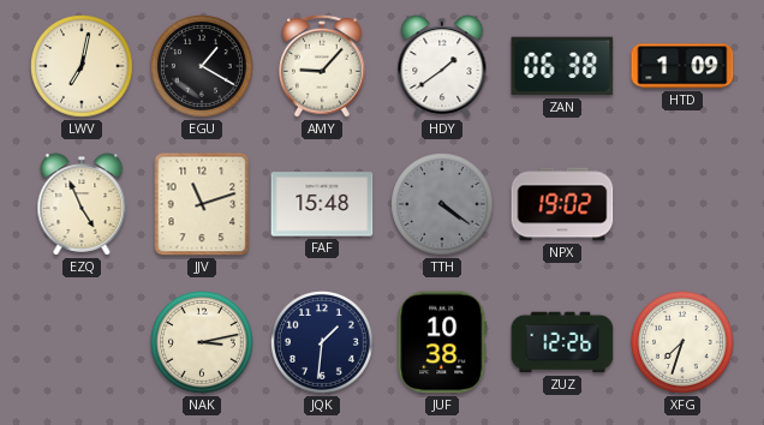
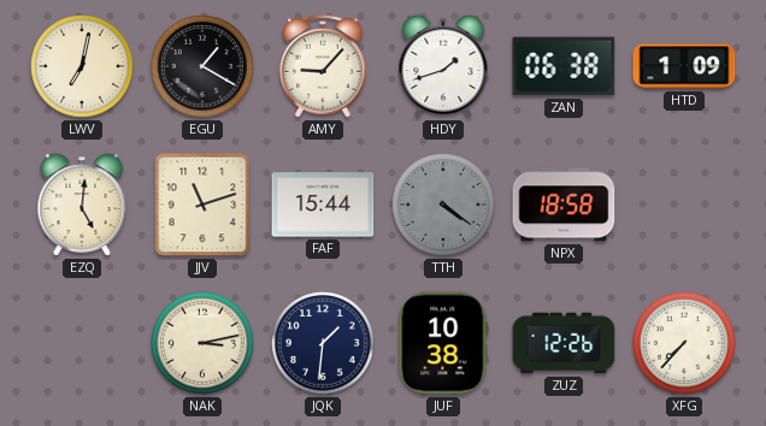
HDY: 1:39 -> 1:42 (443, 66)
EZQ: 4:56 -> 5:01 (82, 205)
FAF: 15:48 -> 15:44 (323, 205)
NPX: 19:02 -> 18:58 (564, 205)
XFG: 7:33 -> 7:37 (685, 344)
